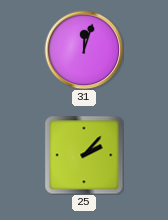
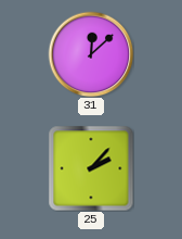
31: 12:03 -> 12:08 (91, 54)
